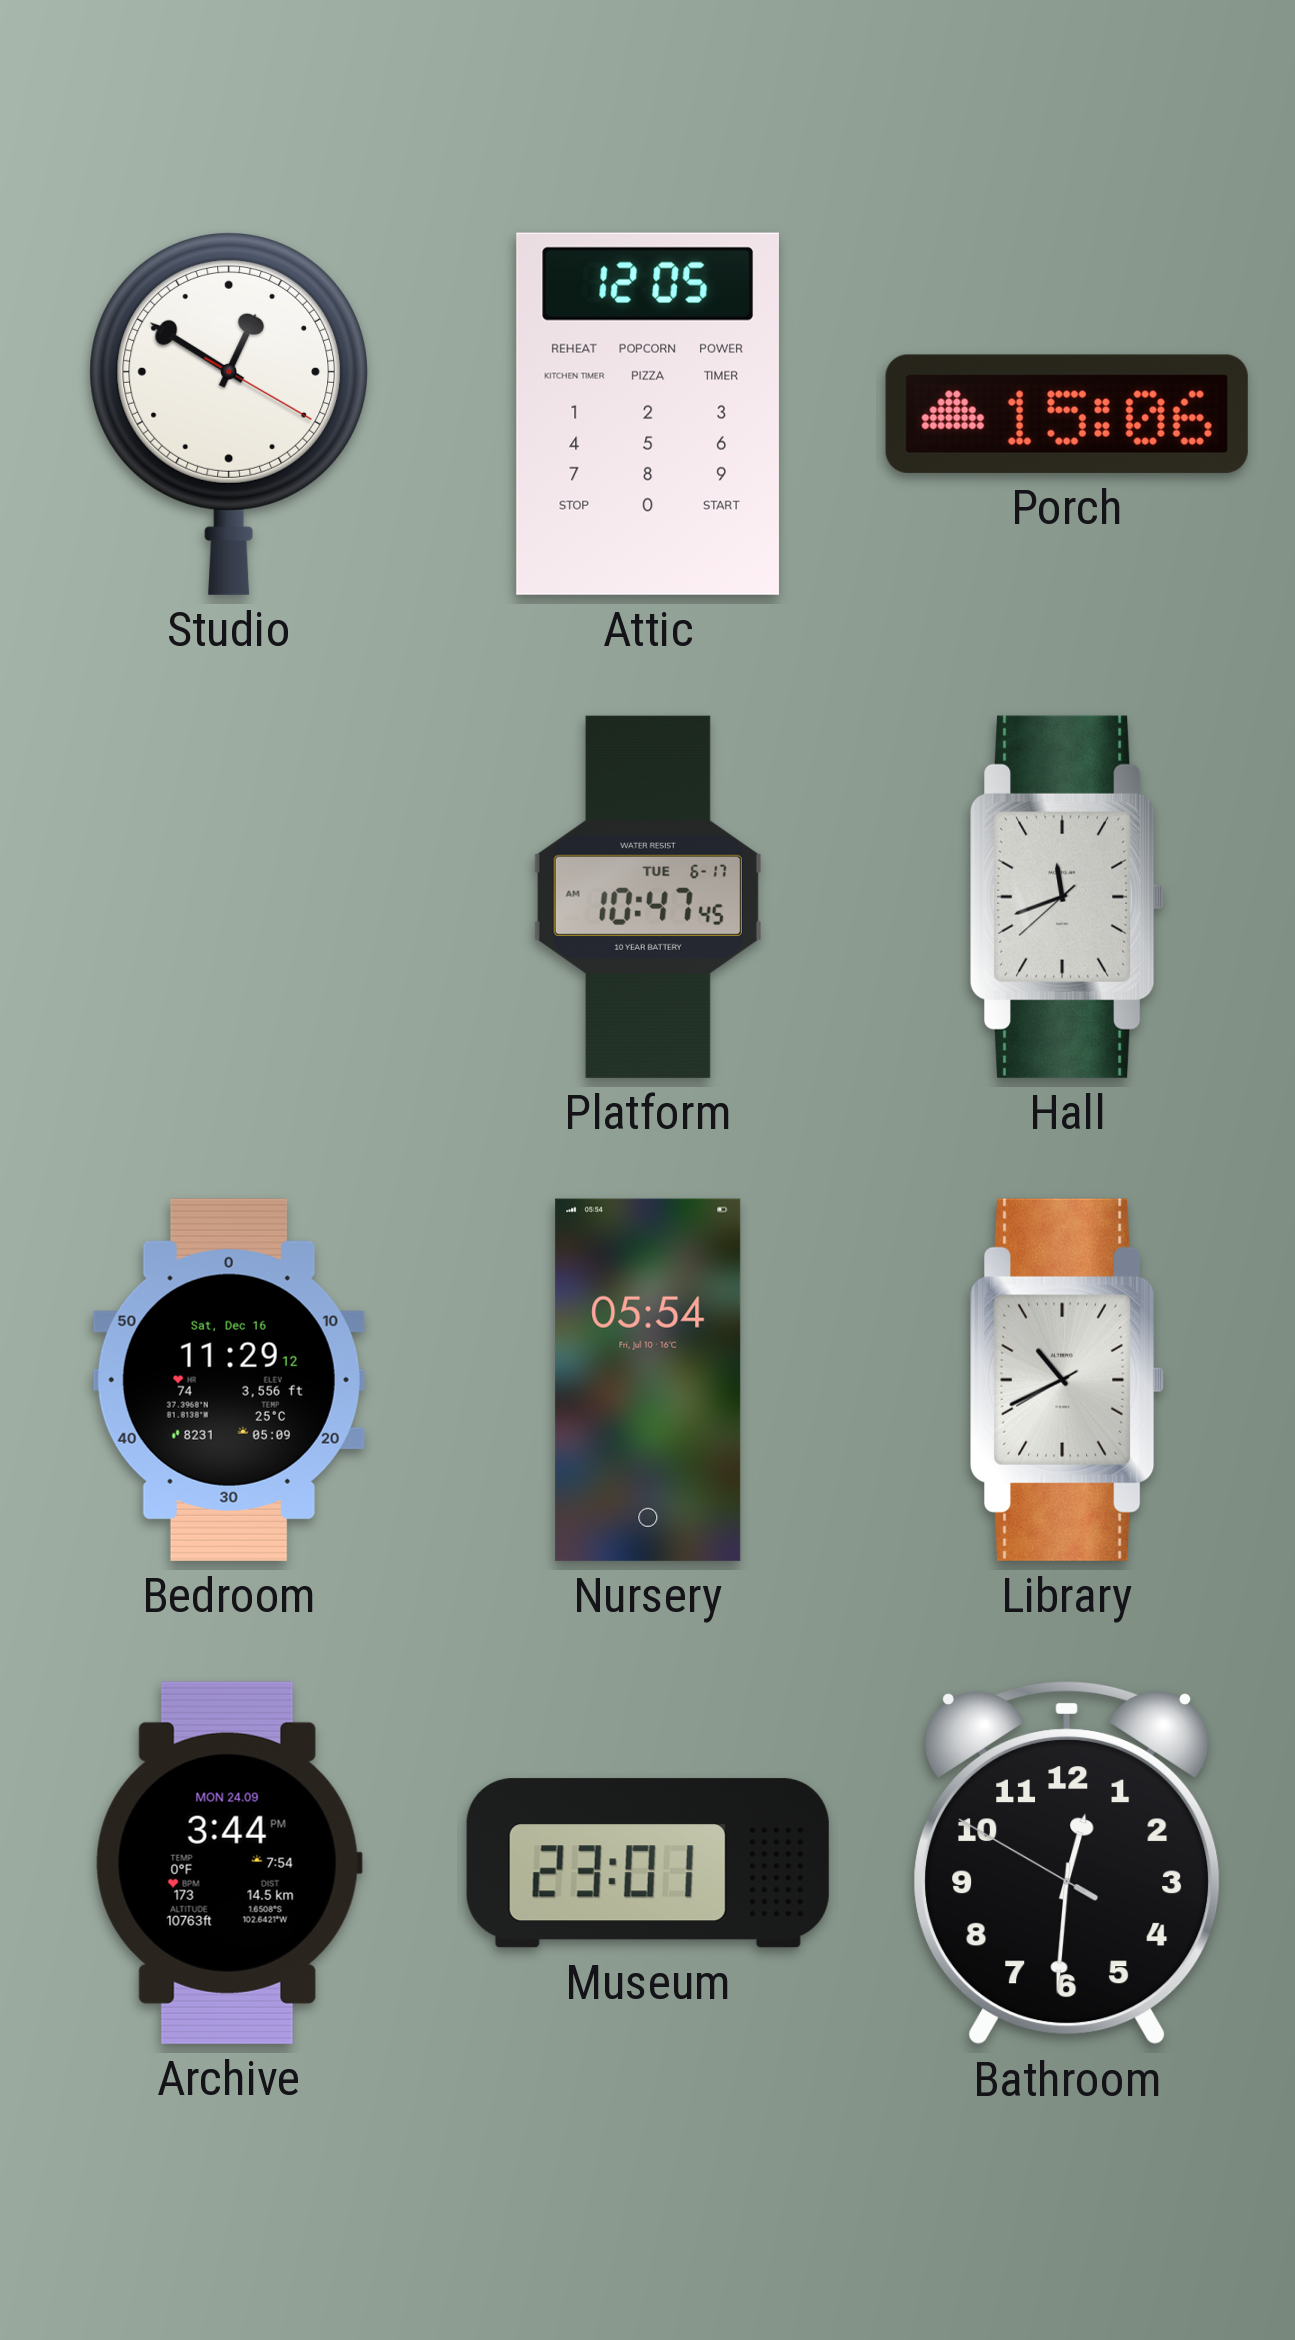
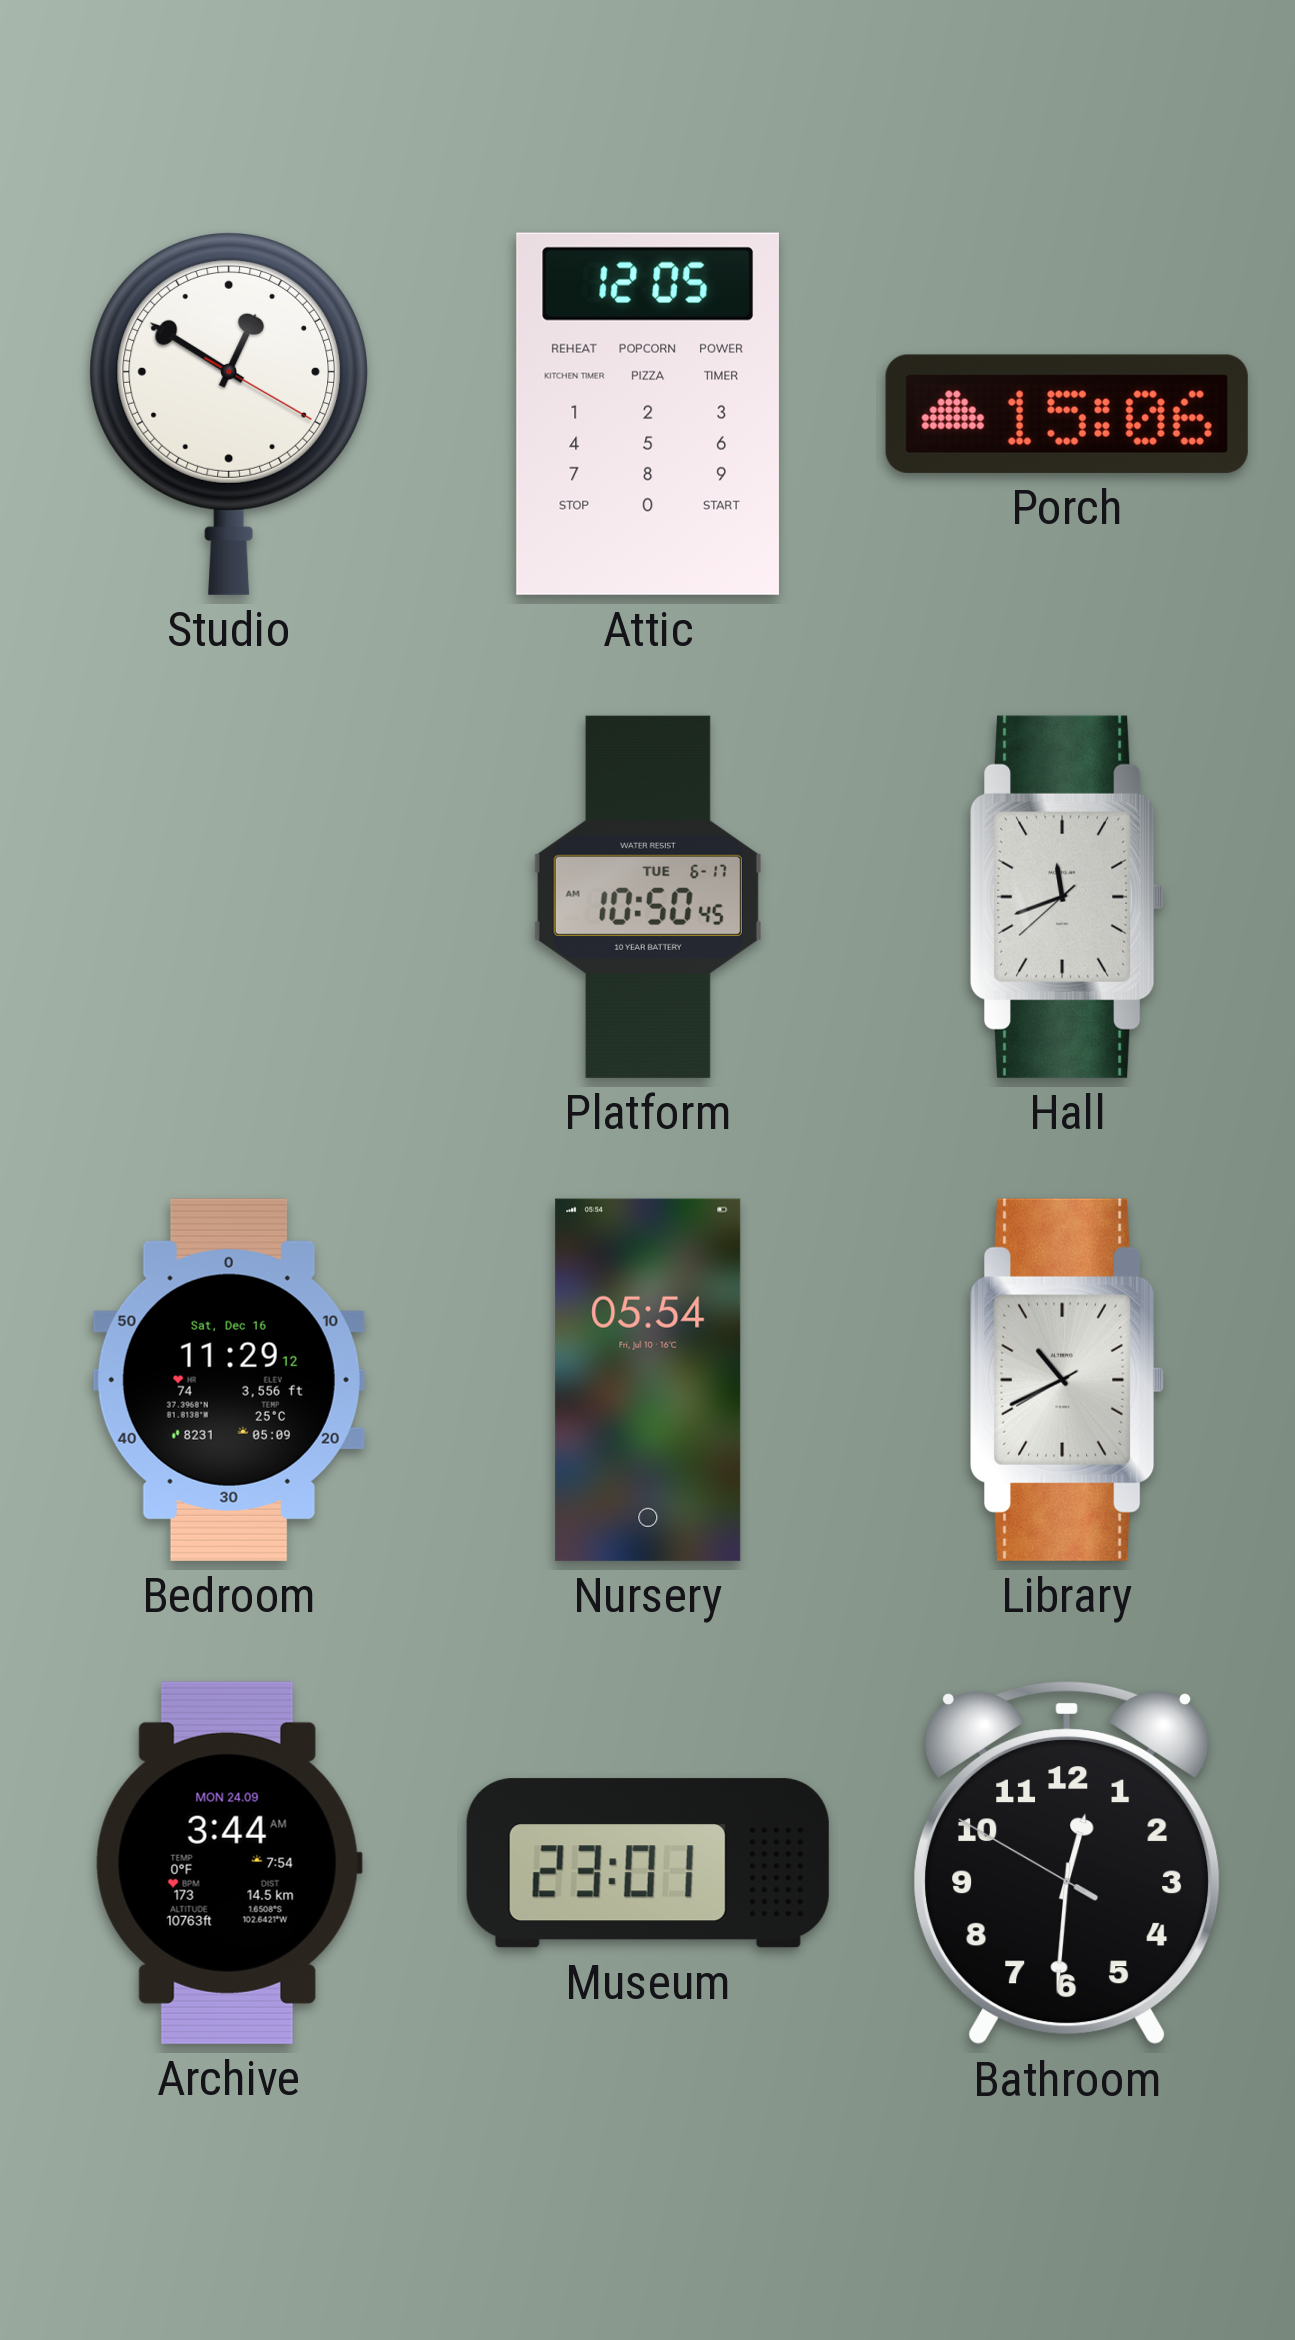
Platform: 10:47 -> 10:50 (648, 897)
Archive: 3:44 PM -> 3:44 AM (229, 1863)
